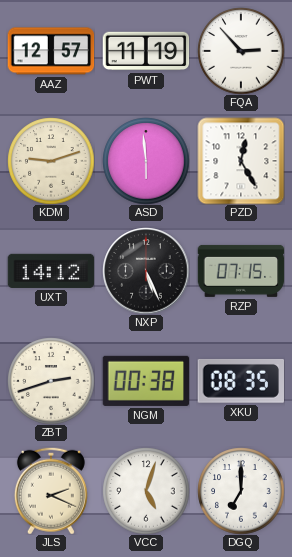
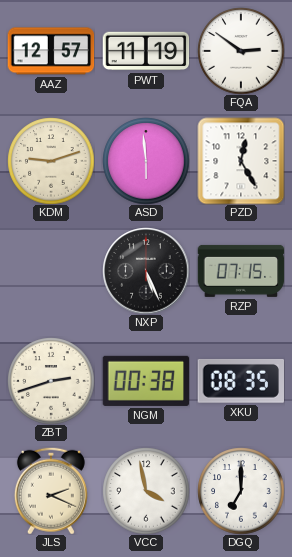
FQA: 2:53 -> 2:51 (241, 51)
UXT: 14:12 -> none (51, 271)
VCC: 5:03 -> 3:58 (146, 491)
